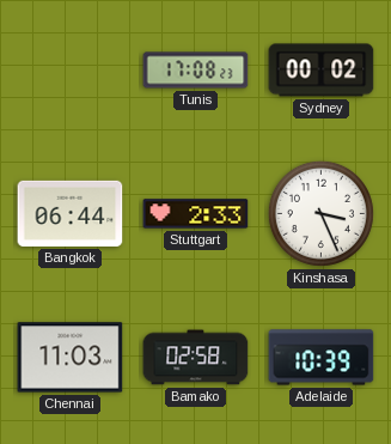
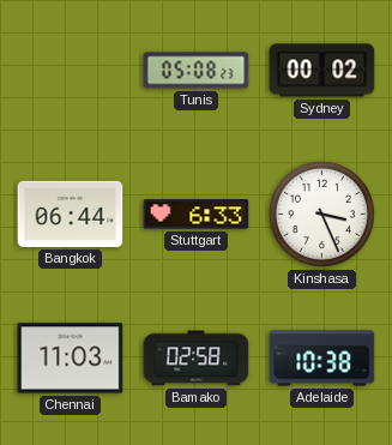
Tunis: 17:08 -> 05:08 (197, 71)
Stuttgart: 2:33 -> 6:33 (197, 215)
Adelaide: 10:39 -> 10:38 (322, 359)
